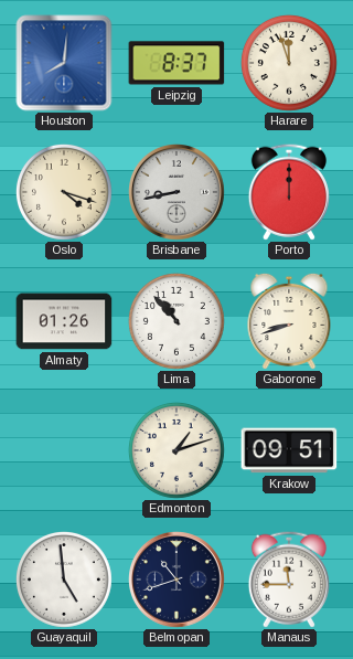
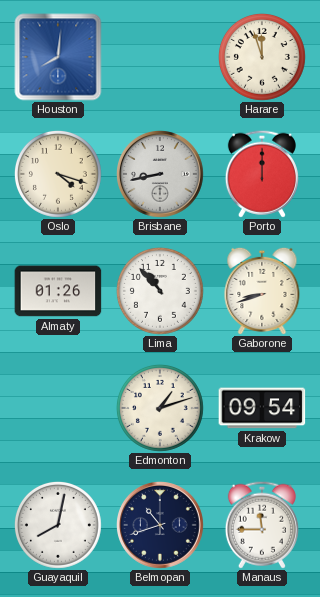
Leipzig: 8:37 -> none (176, 63)
Krakow: 09:51 -> 09:54 (262, 408)
Guayaquil: 4:59 -> 8:02 (58, 525)
